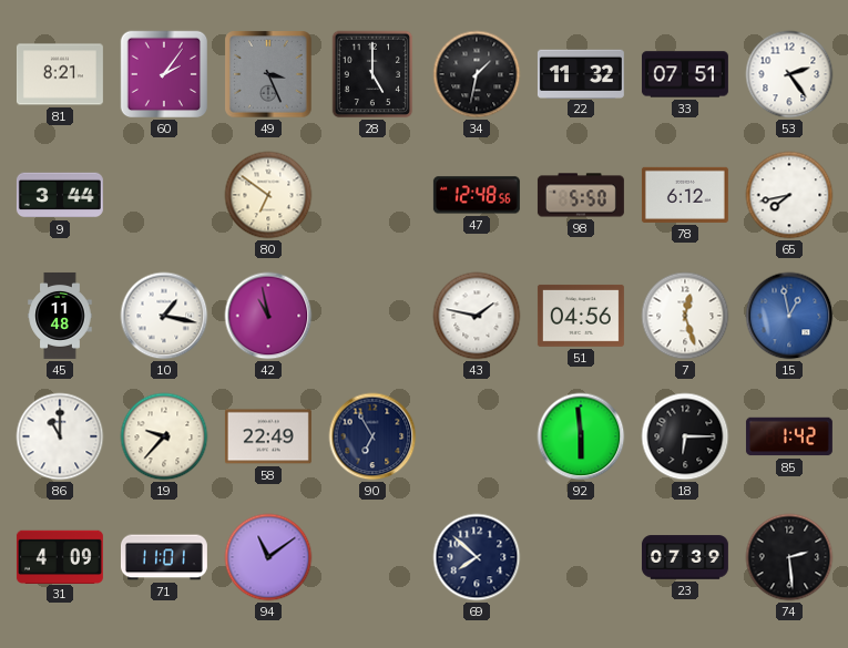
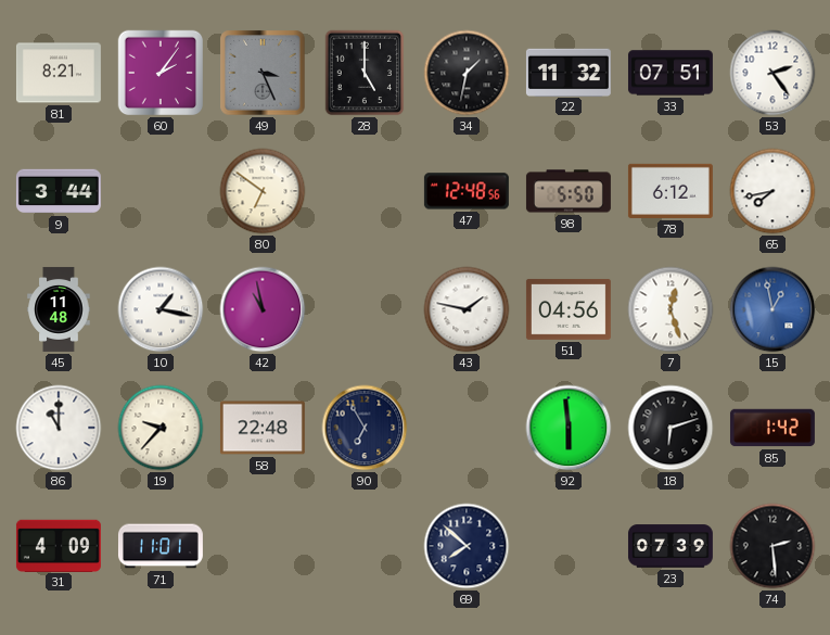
58: 22:49 -> 22:48 (263, 428)
18: 6:15 -> 6:12 (671, 428)
94: 11:09 -> none (268, 557)
